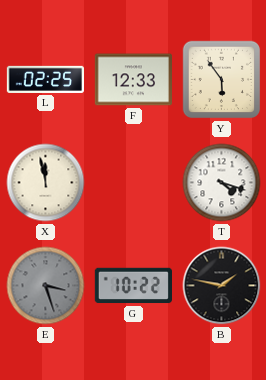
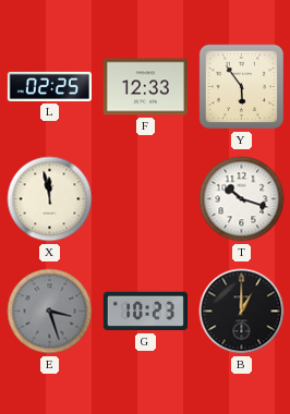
T: 4:18 -> 10:18 (242, 199)
G: 10:22 -> 10:23 (145, 312)
B: 1:47 -> 1:00 (242, 312)
